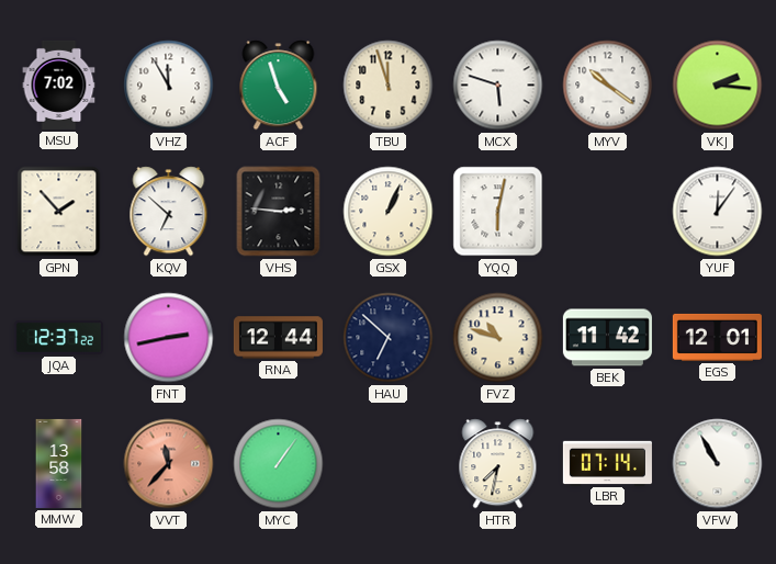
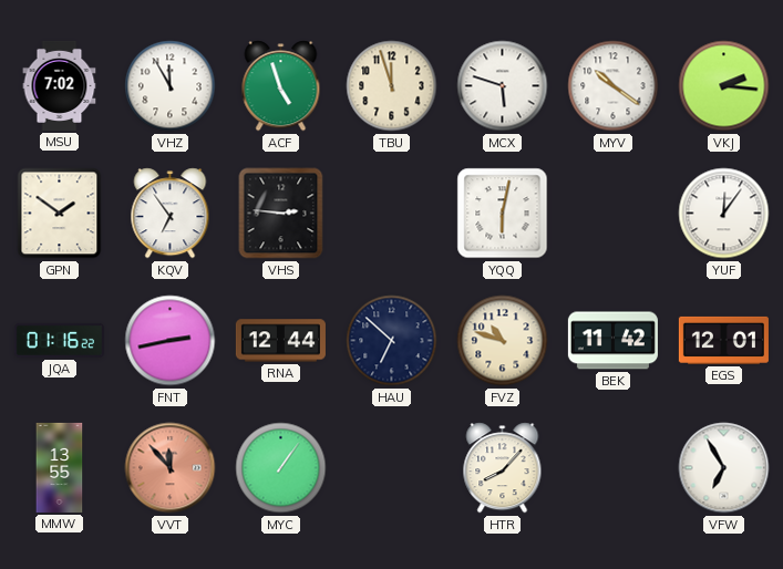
GPN: 1:53 -> 1:51 (60, 214)
KQV: 6:52 -> 6:54 (171, 214)
GSX: 1:04 -> none (389, 212)
JQA: 12:37 -> 01:16 (59, 340)
MMW: 13:58 -> 13:55 (60, 467)
VVT: 11:37 -> 11:53 (171, 468)
HTR: 7:32 -> 8:07 (503, 468)
LBR: 07:14 -> none (607, 463)
VFW: 10:55 -> 6:55 (724, 468)
